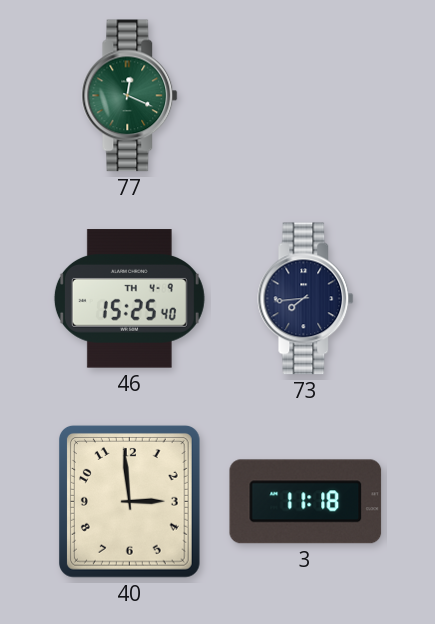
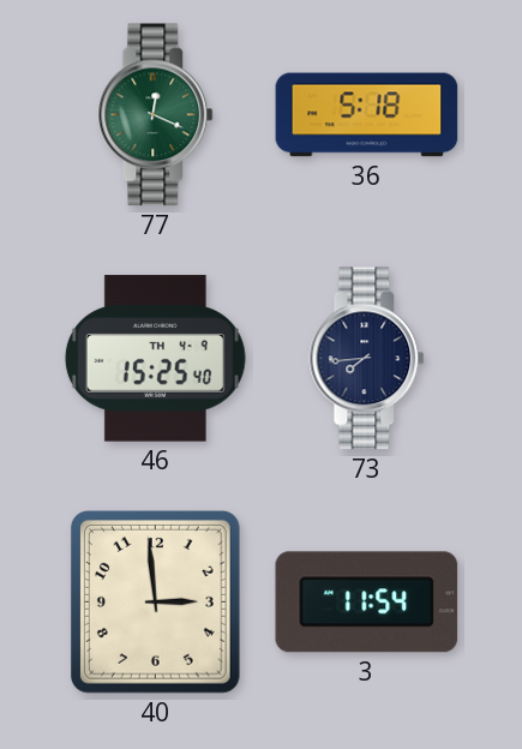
36: none -> 5:18 (367, 115)
3: 11:18 -> 11:54 (367, 603)
